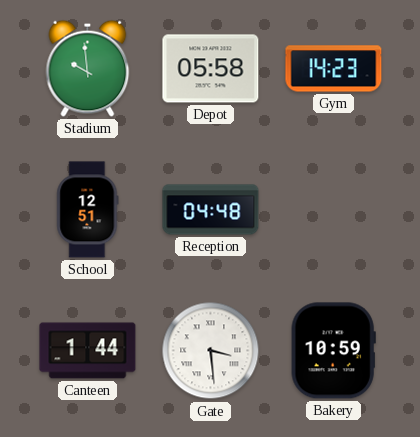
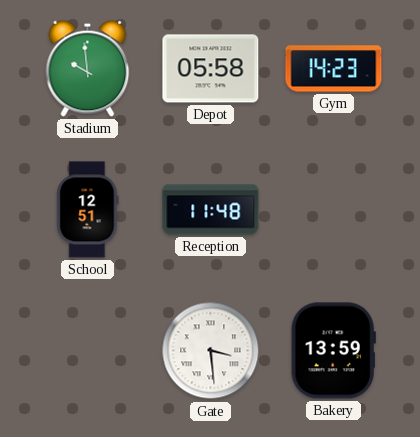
Reception: 04:48 -> 11:48 (211, 210)
Canteen: 1:44 -> none (88, 351)
Bakery: 10:59 -> 13:59 (333, 351)
